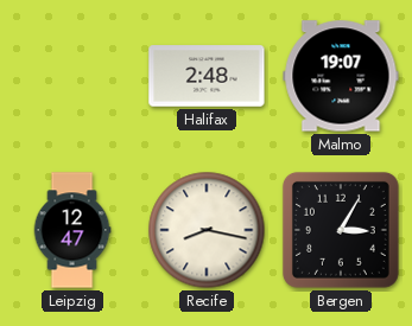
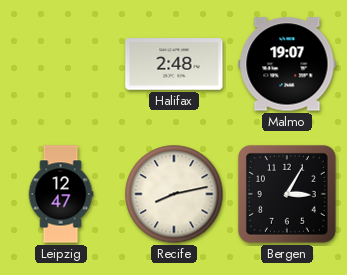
Recife: 8:17 -> 8:13 (174, 194)
